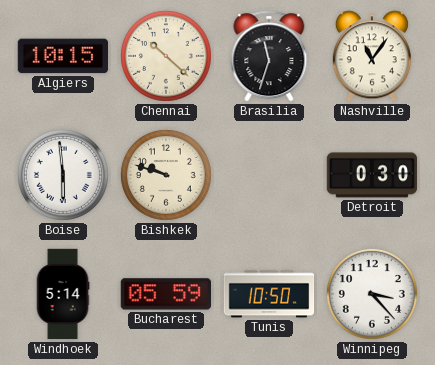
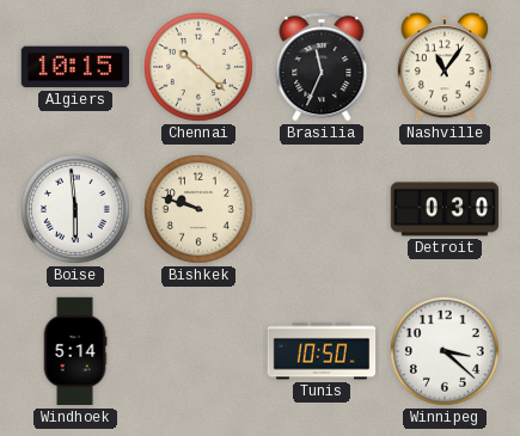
Brasilia: 11:33 -> 11:34 (322, 67)
Bucharest: 05:59 -> none (165, 294)
Winnipeg: 3:23 -> 3:22 (445, 351)
